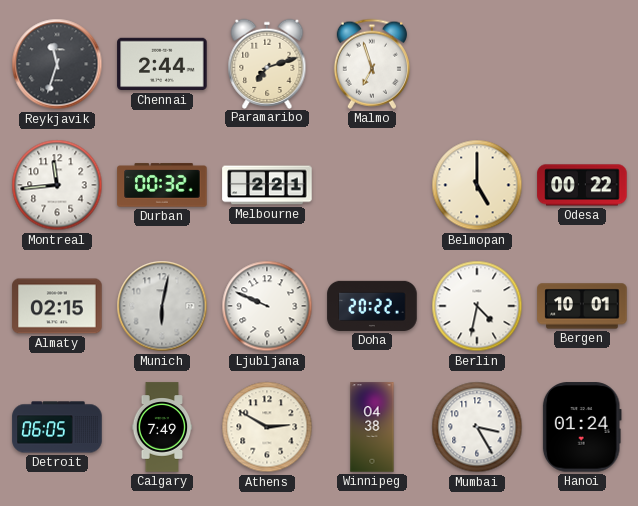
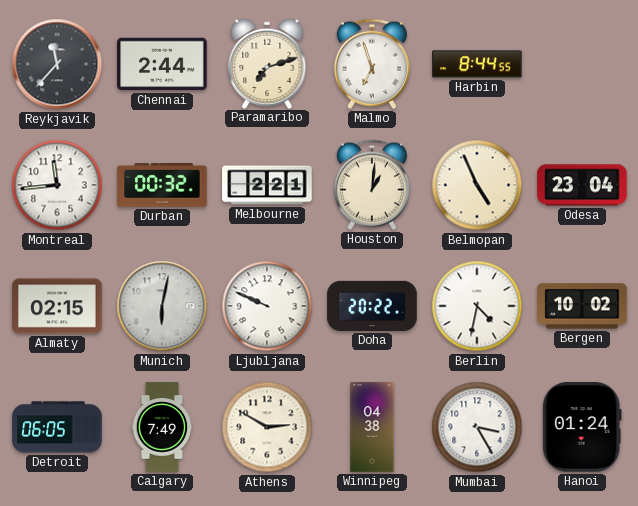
Reykjavik: 11:33 -> 11:37 (57, 64)
Harbin: none -> 8:44 (477, 64)
Houston: none -> 1:01 (372, 185)
Belmopan: 5:00 -> 4:56 (477, 185)
Odesa: 00:22 -> 23:04 (582, 185)
Bergen: 10:01 -> 10:02 (582, 306)
